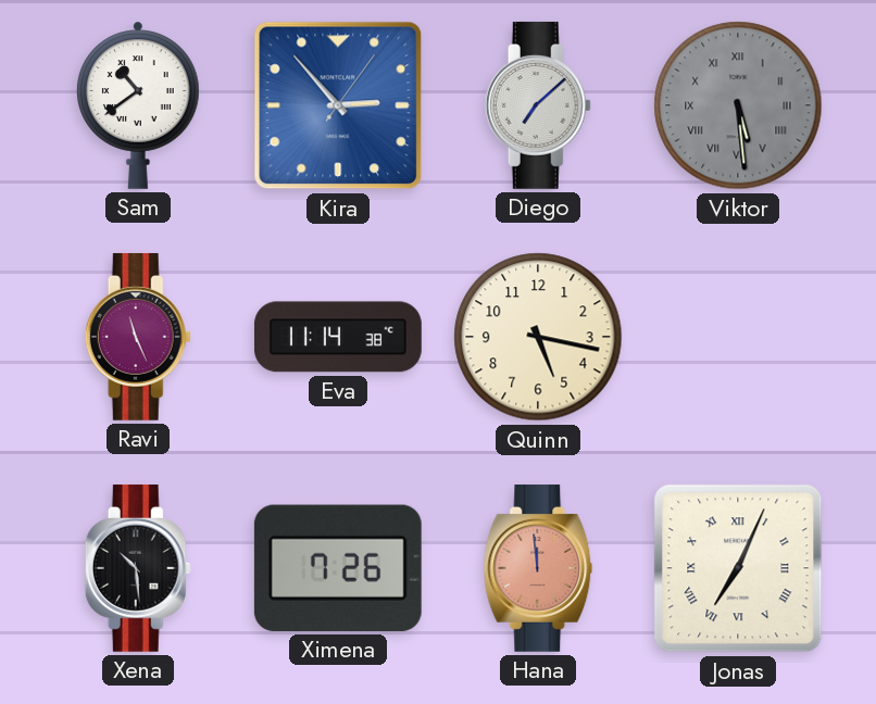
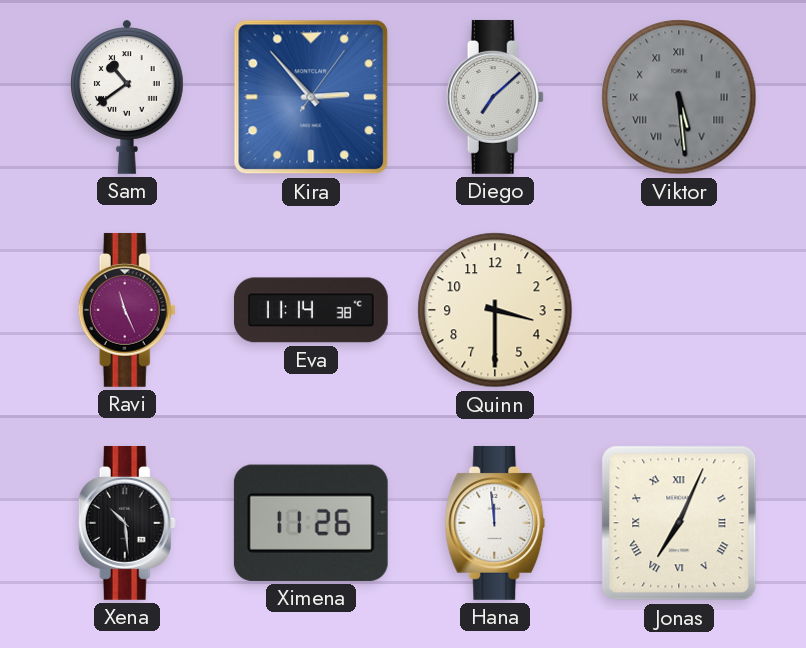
Quinn: 5:17 -> 3:30 (495, 310)
Ximena: 7:26 -> 11:26 (311, 523)
Hana dial: salmon -> white (495, 523)
